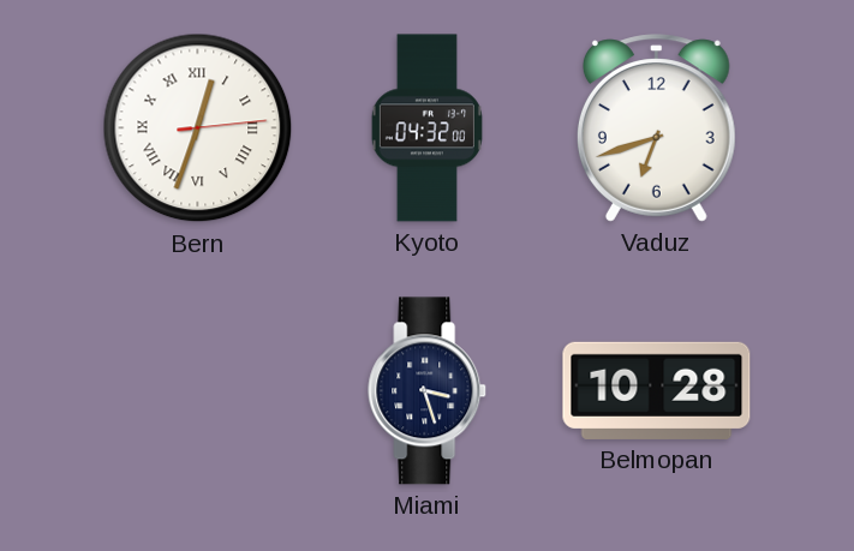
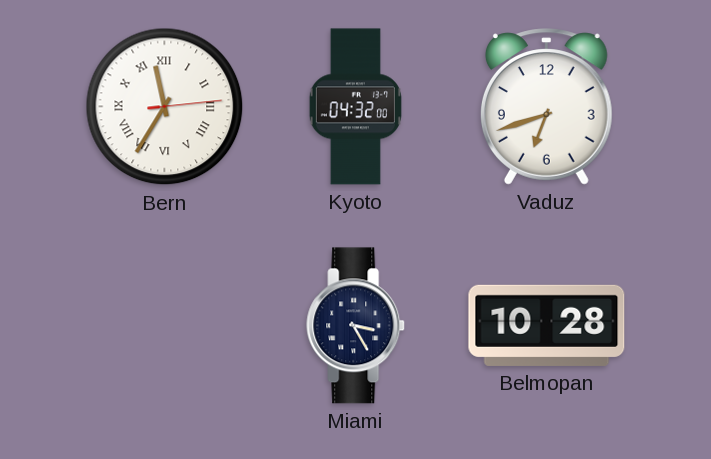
Bern: 12:33 -> 11:35 (165, 107)
Miami: 3:27 -> 3:25 (356, 326)
